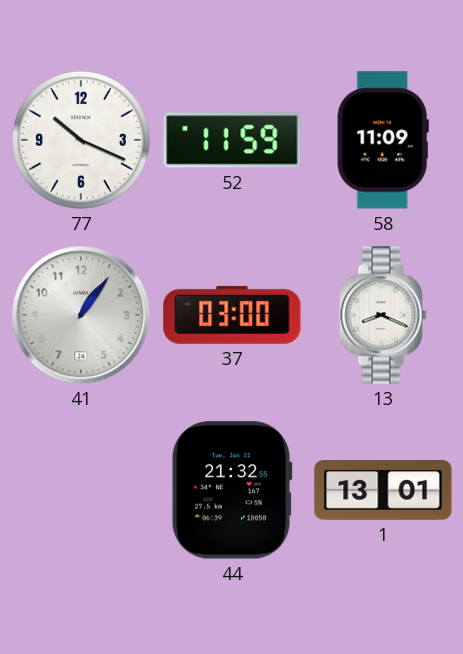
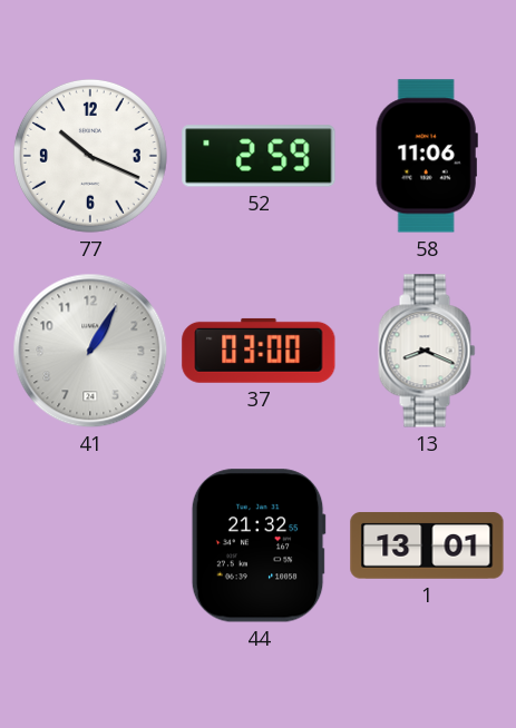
52: 11:59 -> 2:59 (259, 156)
58: 11:09 -> 11:06 (427, 156)
41: 1:06 -> 1:05 (90, 351)
